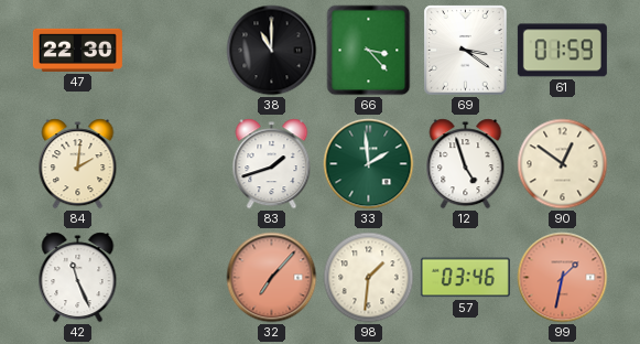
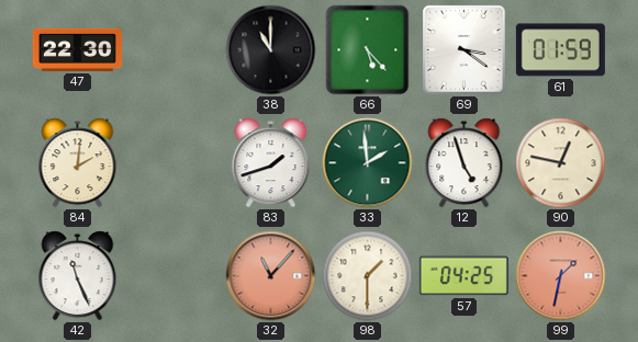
66: 3:23 -> 5:23 (368, 50)
90: 12:51 -> 12:47 (561, 163)
32: 7:07 -> 11:07 (271, 276)
98: 1:31 -> 1:30 (368, 276)
57: 03:46 -> 04:25 (463, 276)
